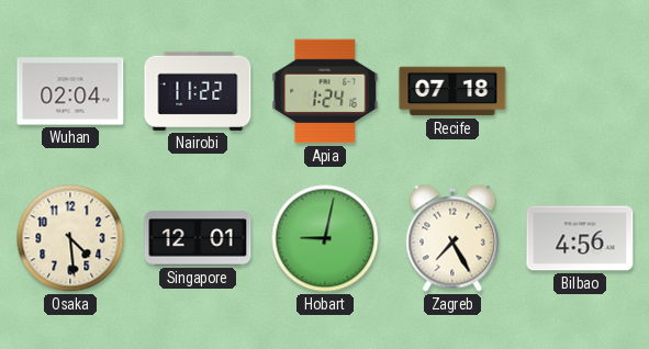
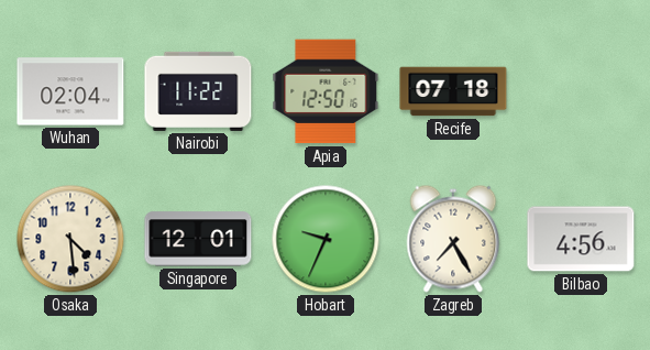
Apia: 1:24 -> 12:50 (326, 91)
Hobart: 9:02 -> 9:34 (326, 239)
